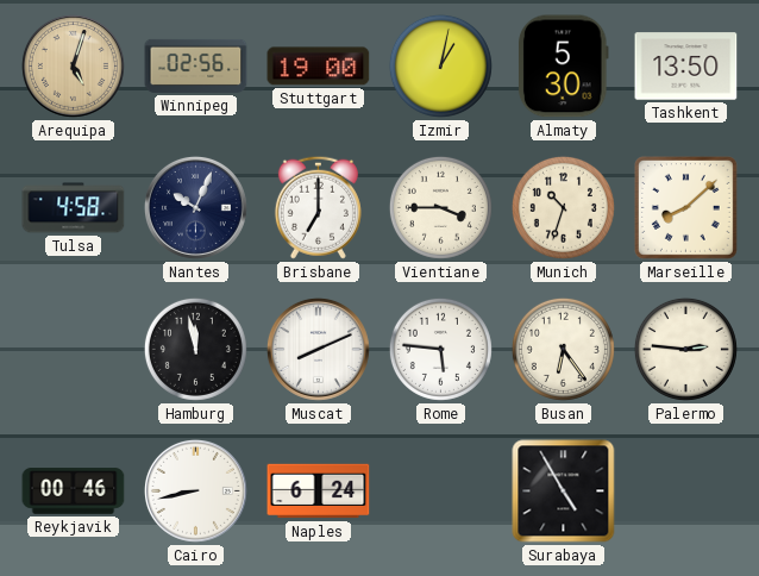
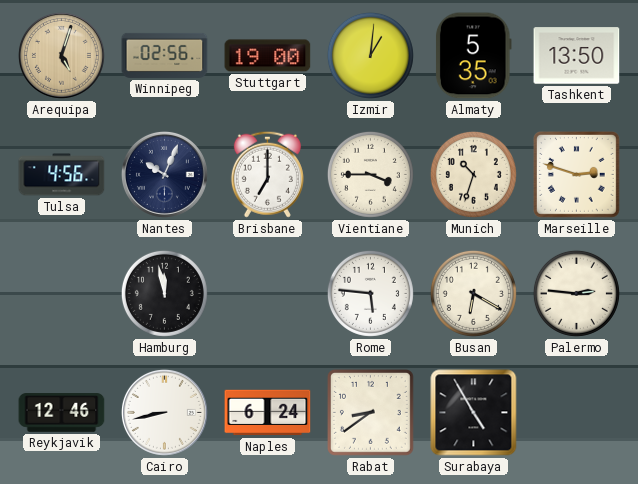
Izmir: 1:02 -> 1:01 (370, 55)
Almaty: 5:30 -> 5:35 (473, 56)
Tulsa: 4:58 -> 4:56 (62, 175)
Marseille: 8:08 -> 2:48 (576, 174)
Muscat: 8:11 -> none (318, 349)
Busan: 6:24 -> 6:20 (473, 293)
Reykjavik: 00:46 -> 12:46 (62, 413)
Rabat: none -> 8:39 (370, 412)
